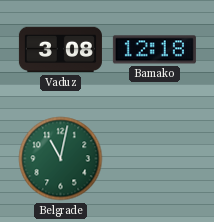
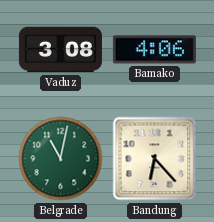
Bamako: 12:18 -> 4:06 (154, 50)
Bandung: none -> 6:23 (155, 159)
